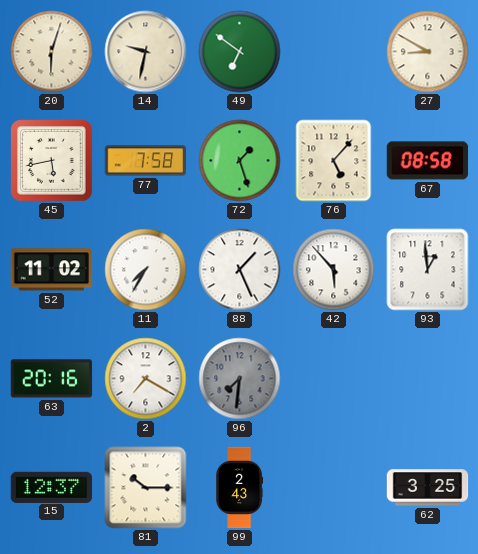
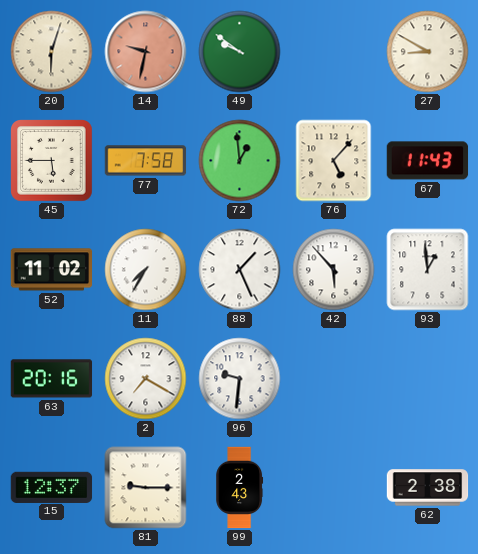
14 dial: cream -> salmon (146, 52)
49: 6:51 -> 9:51 (240, 52)
45: 5:43 -> 5:45 (52, 161)
72: 1:27 -> 12:59 (240, 161)
67: 08:58 -> 11:43 (428, 161)
96: 7:31 -> 9:31 (240, 379)
96 dial: grey -> white (240, 379)
81: 10:15 -> 9:15 (146, 488)
62: 3:25 -> 2:38 (428, 488)
